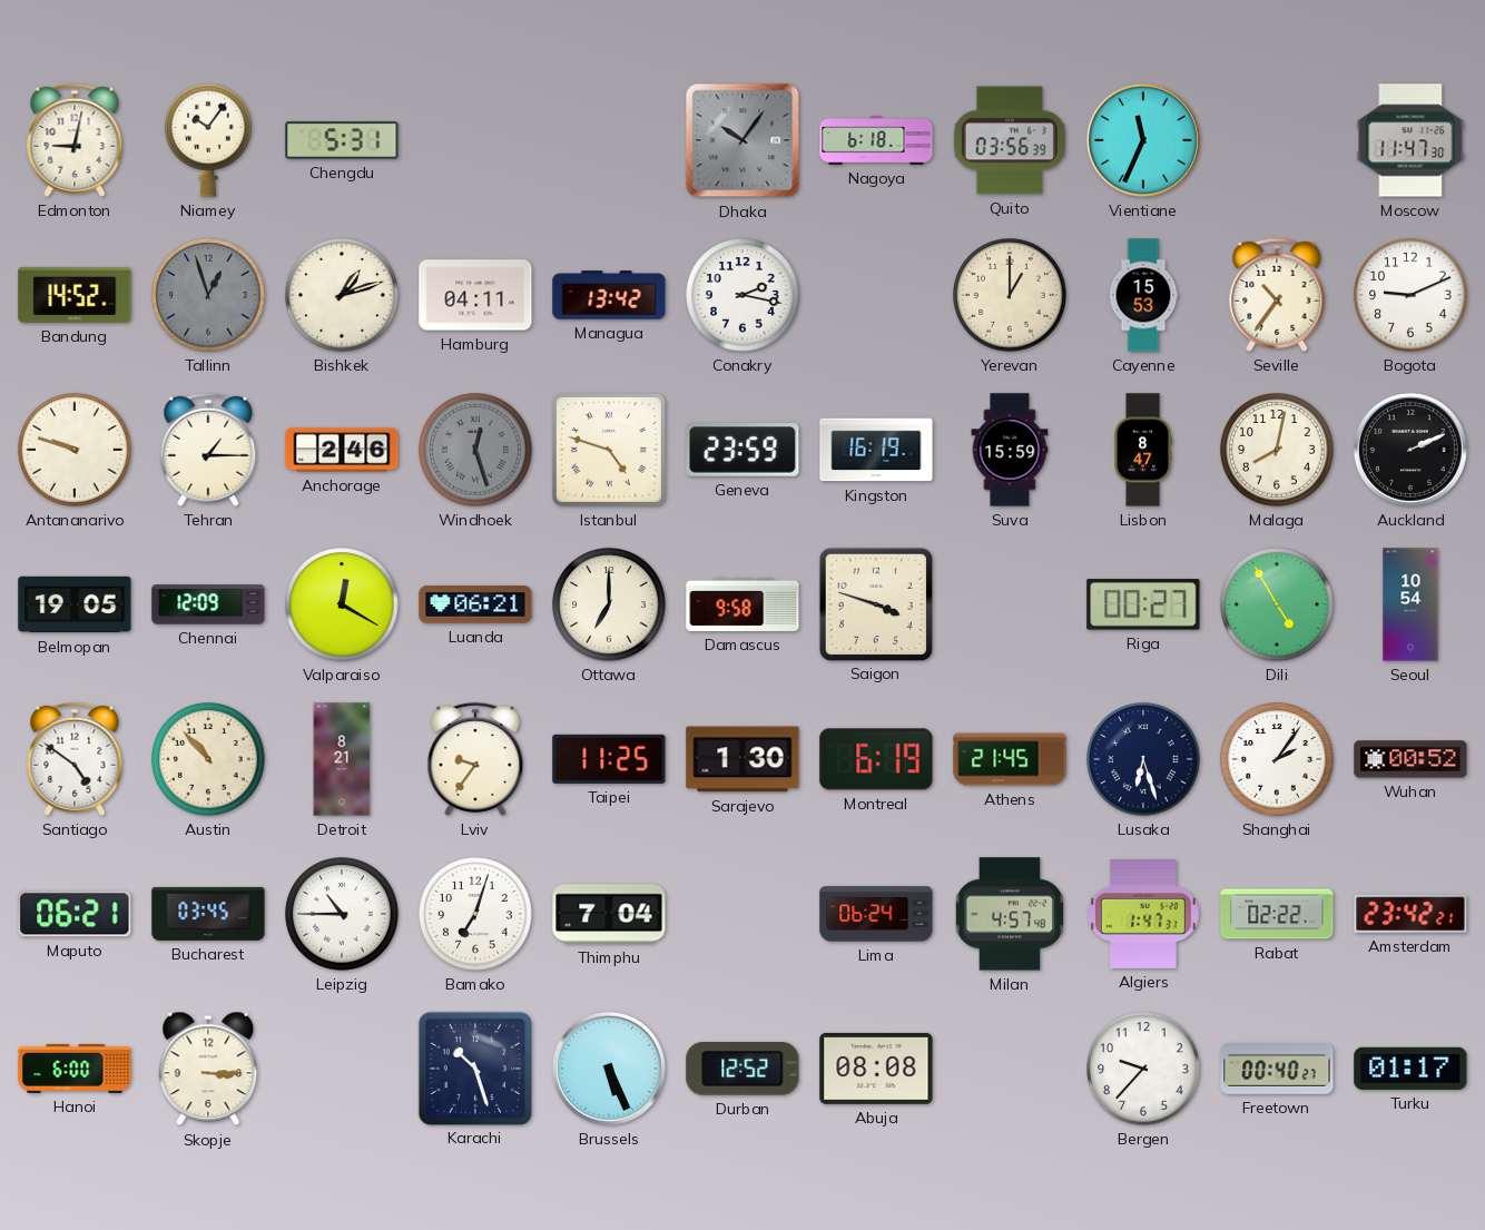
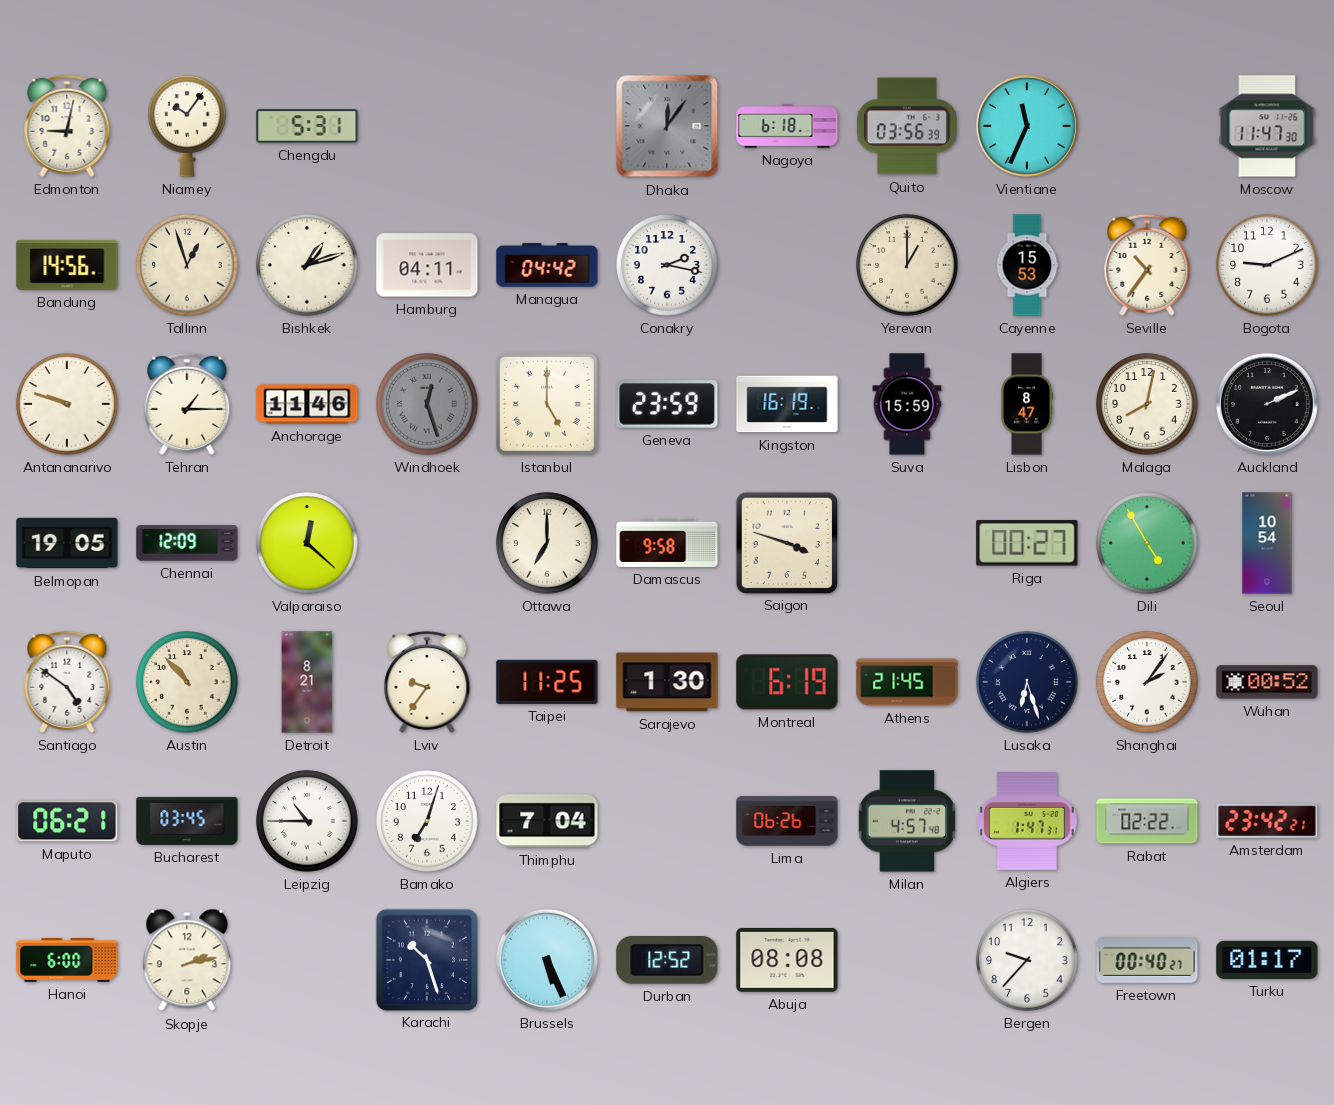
Dhaka: 10:06 -> 12:06 (667, 126)
Bandung: 14:52 -> 14:56 (67, 265)
Tallinn dial: grey -> cream (187, 265)
Managua: 13:42 -> 04:42 (547, 265)
Anchorage: 2:46 -> 11:46 (307, 404)
Istanbul: 4:48 -> 5:00 (547, 404)
Valparaiso: 12:20 -> 12:22 (307, 543)
Luanda: 06:21 -> none (475, 604)
Lima: 06:24 -> 06:26 (787, 821)
Skopje: 3:15 -> 2:13 (187, 960)
